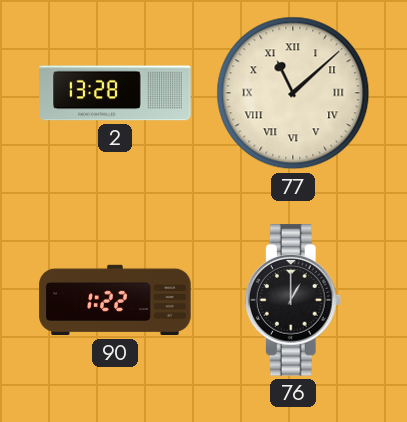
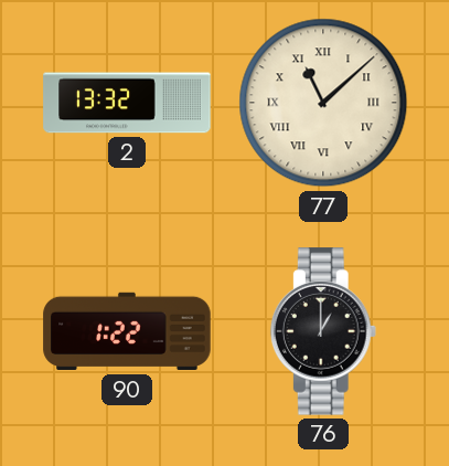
2: 13:28 -> 13:32 (127, 103)
